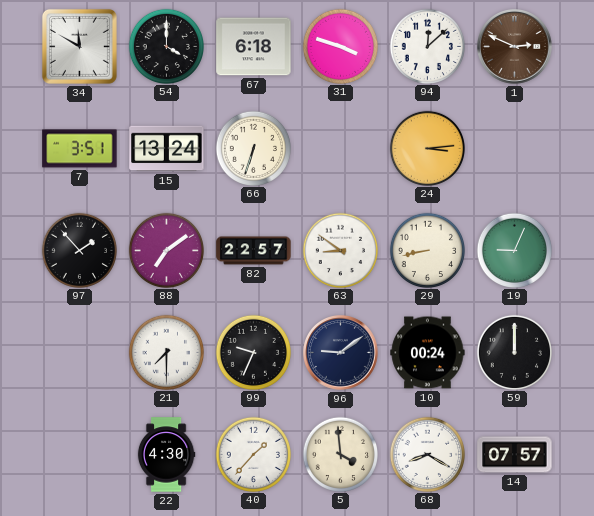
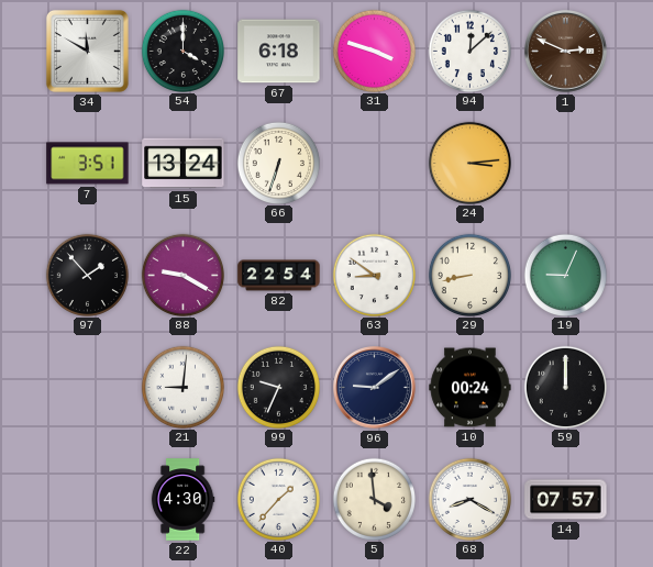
88: 7:09 -> 9:20 (182, 275)
82: 22:57 -> 22:54 (279, 276)
21: 7:30 -> 9:01 (182, 387)
